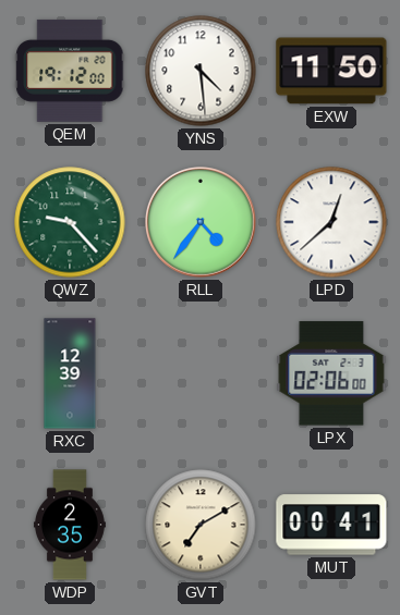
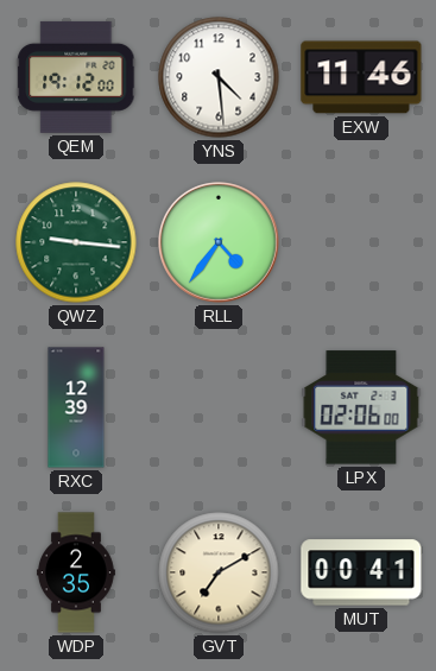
EXW: 11:50 -> 11:46 (361, 77)
QWZ: 9:23 -> 9:16 (76, 242)
LPD: 12:38 -> none (331, 222)
